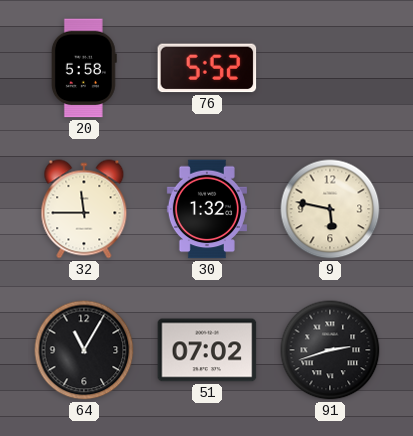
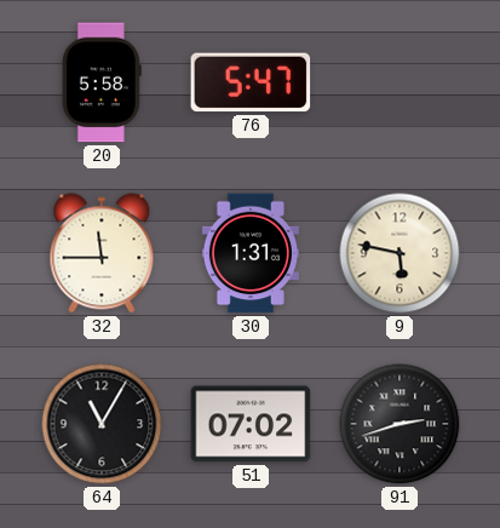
76: 5:52 -> 5:47 (251, 82)
30: 1:32 -> 1:31 (251, 253)
